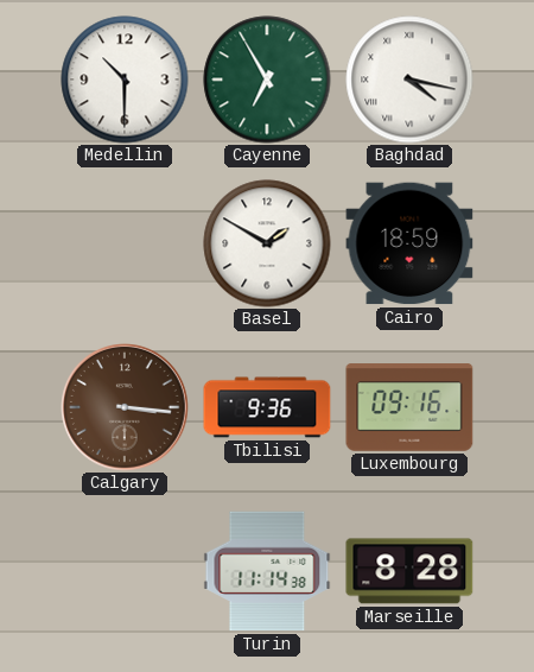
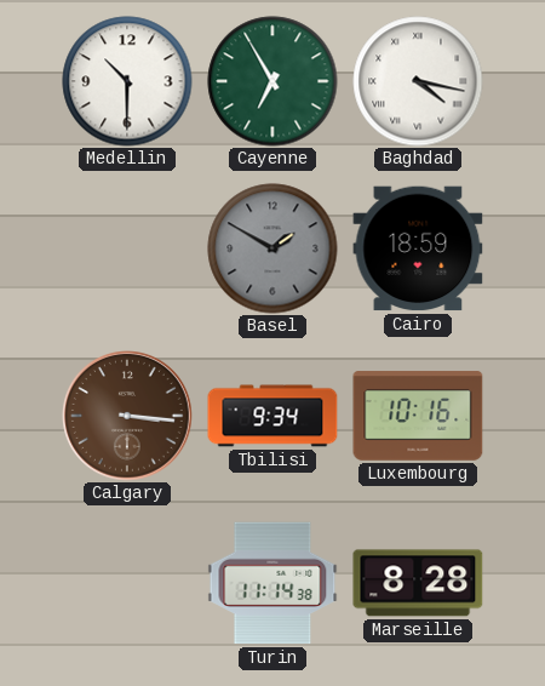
Basel dial: white -> grey (272, 248)
Tbilisi: 9:36 -> 9:34 (272, 416)
Luxembourg: 09:16 -> 10:16 (418, 416)
